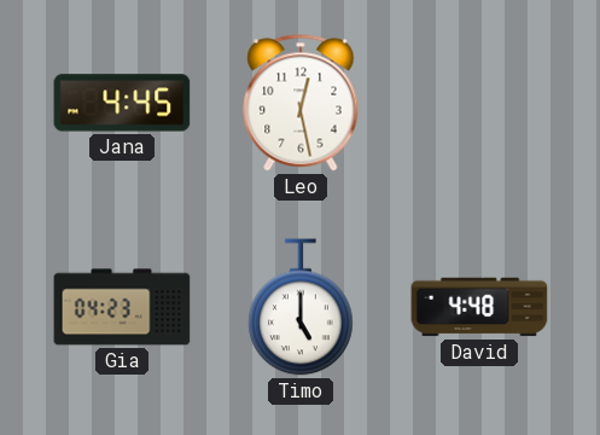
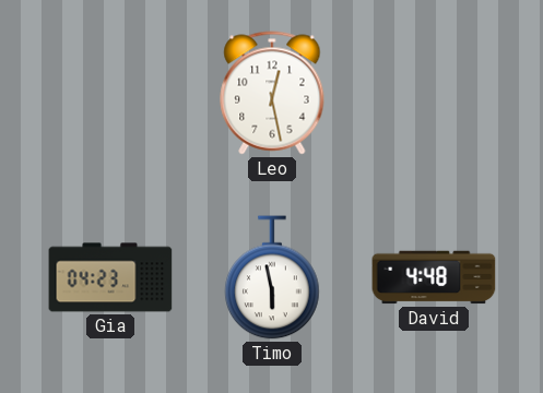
Jana: 4:45 -> none (122, 103)
Timo: 5:00 -> 5:58 (272, 277)
